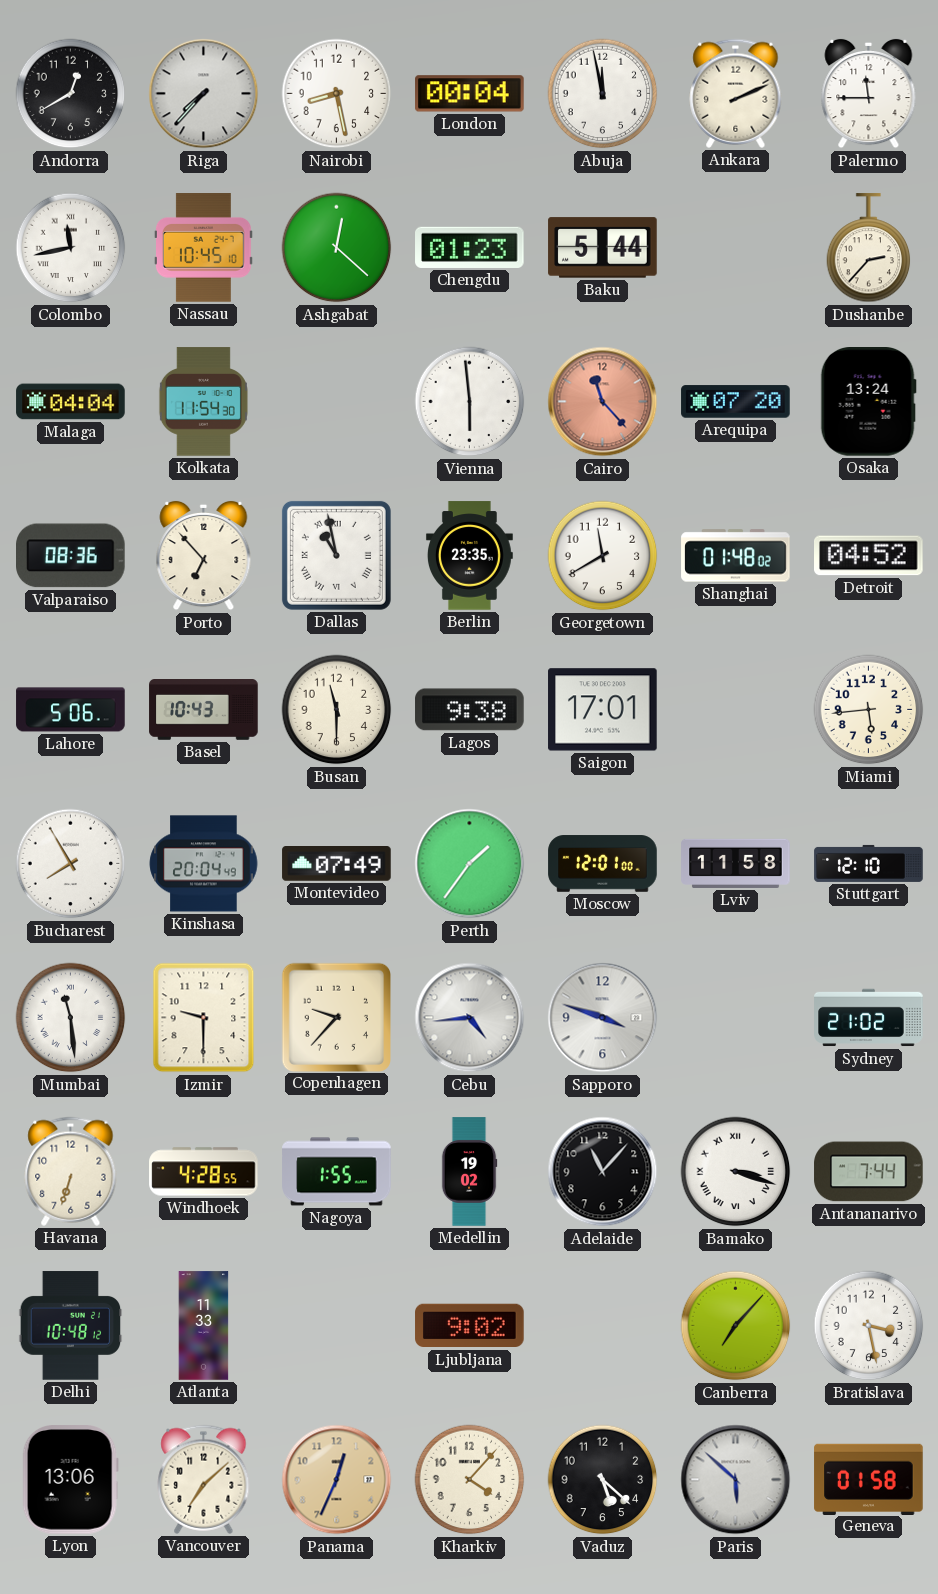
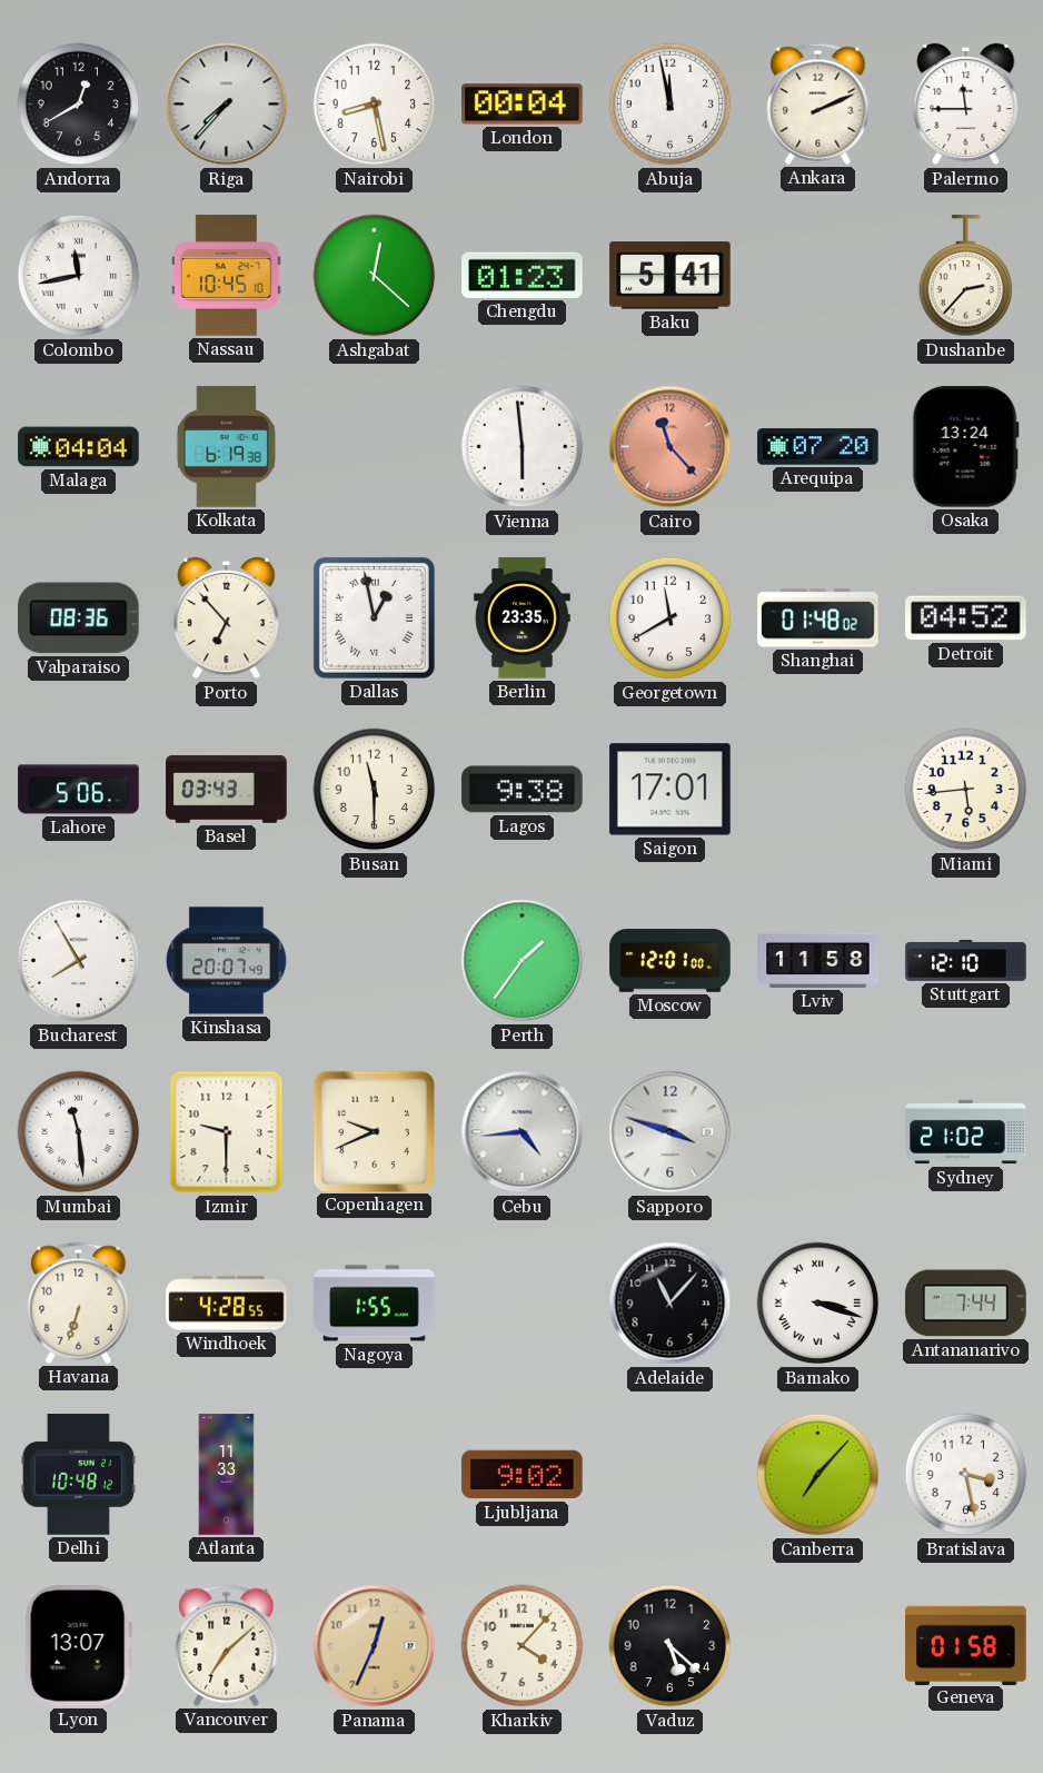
Baku: 5:44 -> 5:41 (670, 276)
Kolkata: 11:54 -> 6:19 (226, 447)
Dallas: 10:58 -> 12:58 (374, 617)
Basel: 10:43 -> 03:43 (227, 790)
Kinshasa: 20:04 -> 20:07 (227, 961)
Montevideo: 07:49 -> none (337, 864)
Copenhagen: 9:37 -> 9:41 (374, 1131)
Medellin: 19:02 -> none (469, 1172)
Lyon: 13:06 -> 13:07 (78, 1646)
Paris: 5:52 -> none (736, 1480)
